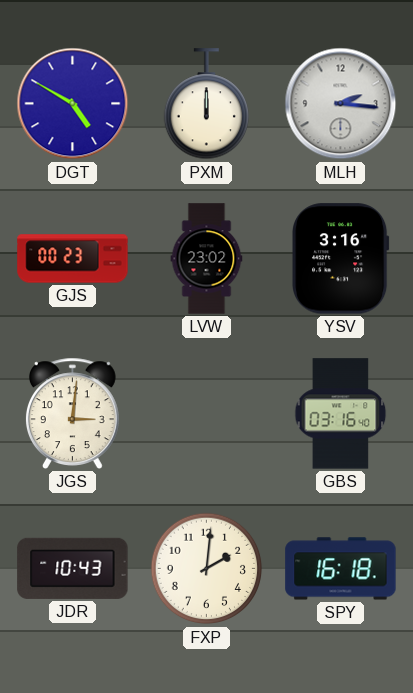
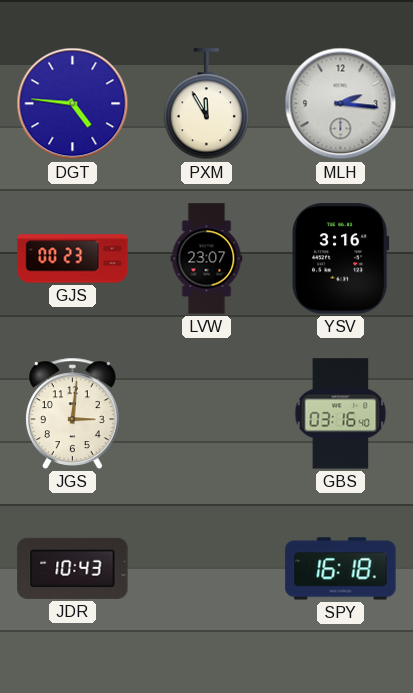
DGT: 4:50 -> 4:46 (73, 104)
PXM: 12:00 -> 11:55 (206, 104)
LVW: 23:02 -> 23:07 (207, 259)
FXP: 2:01 -> none (207, 569)
